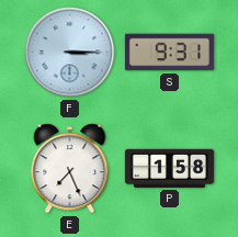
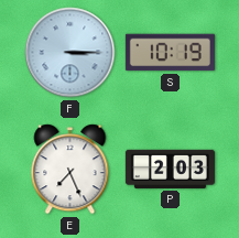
S: 9:31 -> 10:19 (170, 53)
P: 1:58 -> 2:03 (170, 169)
